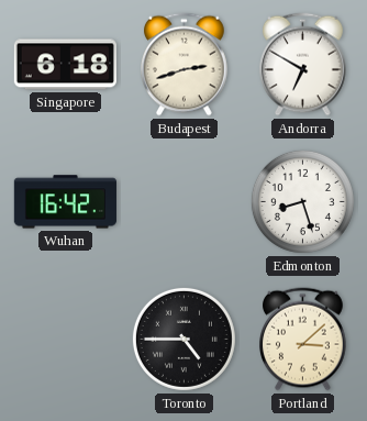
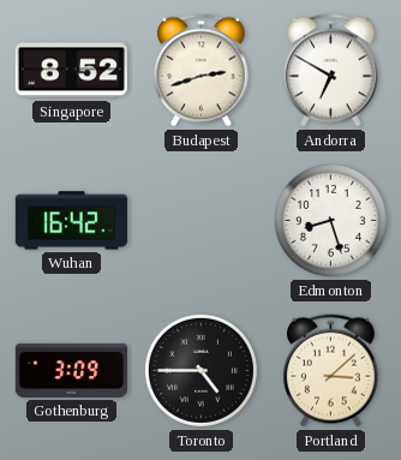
Singapore: 6:18 -> 8:52 (71, 71)
Gothenburg: none -> 3:09 (71, 370)
